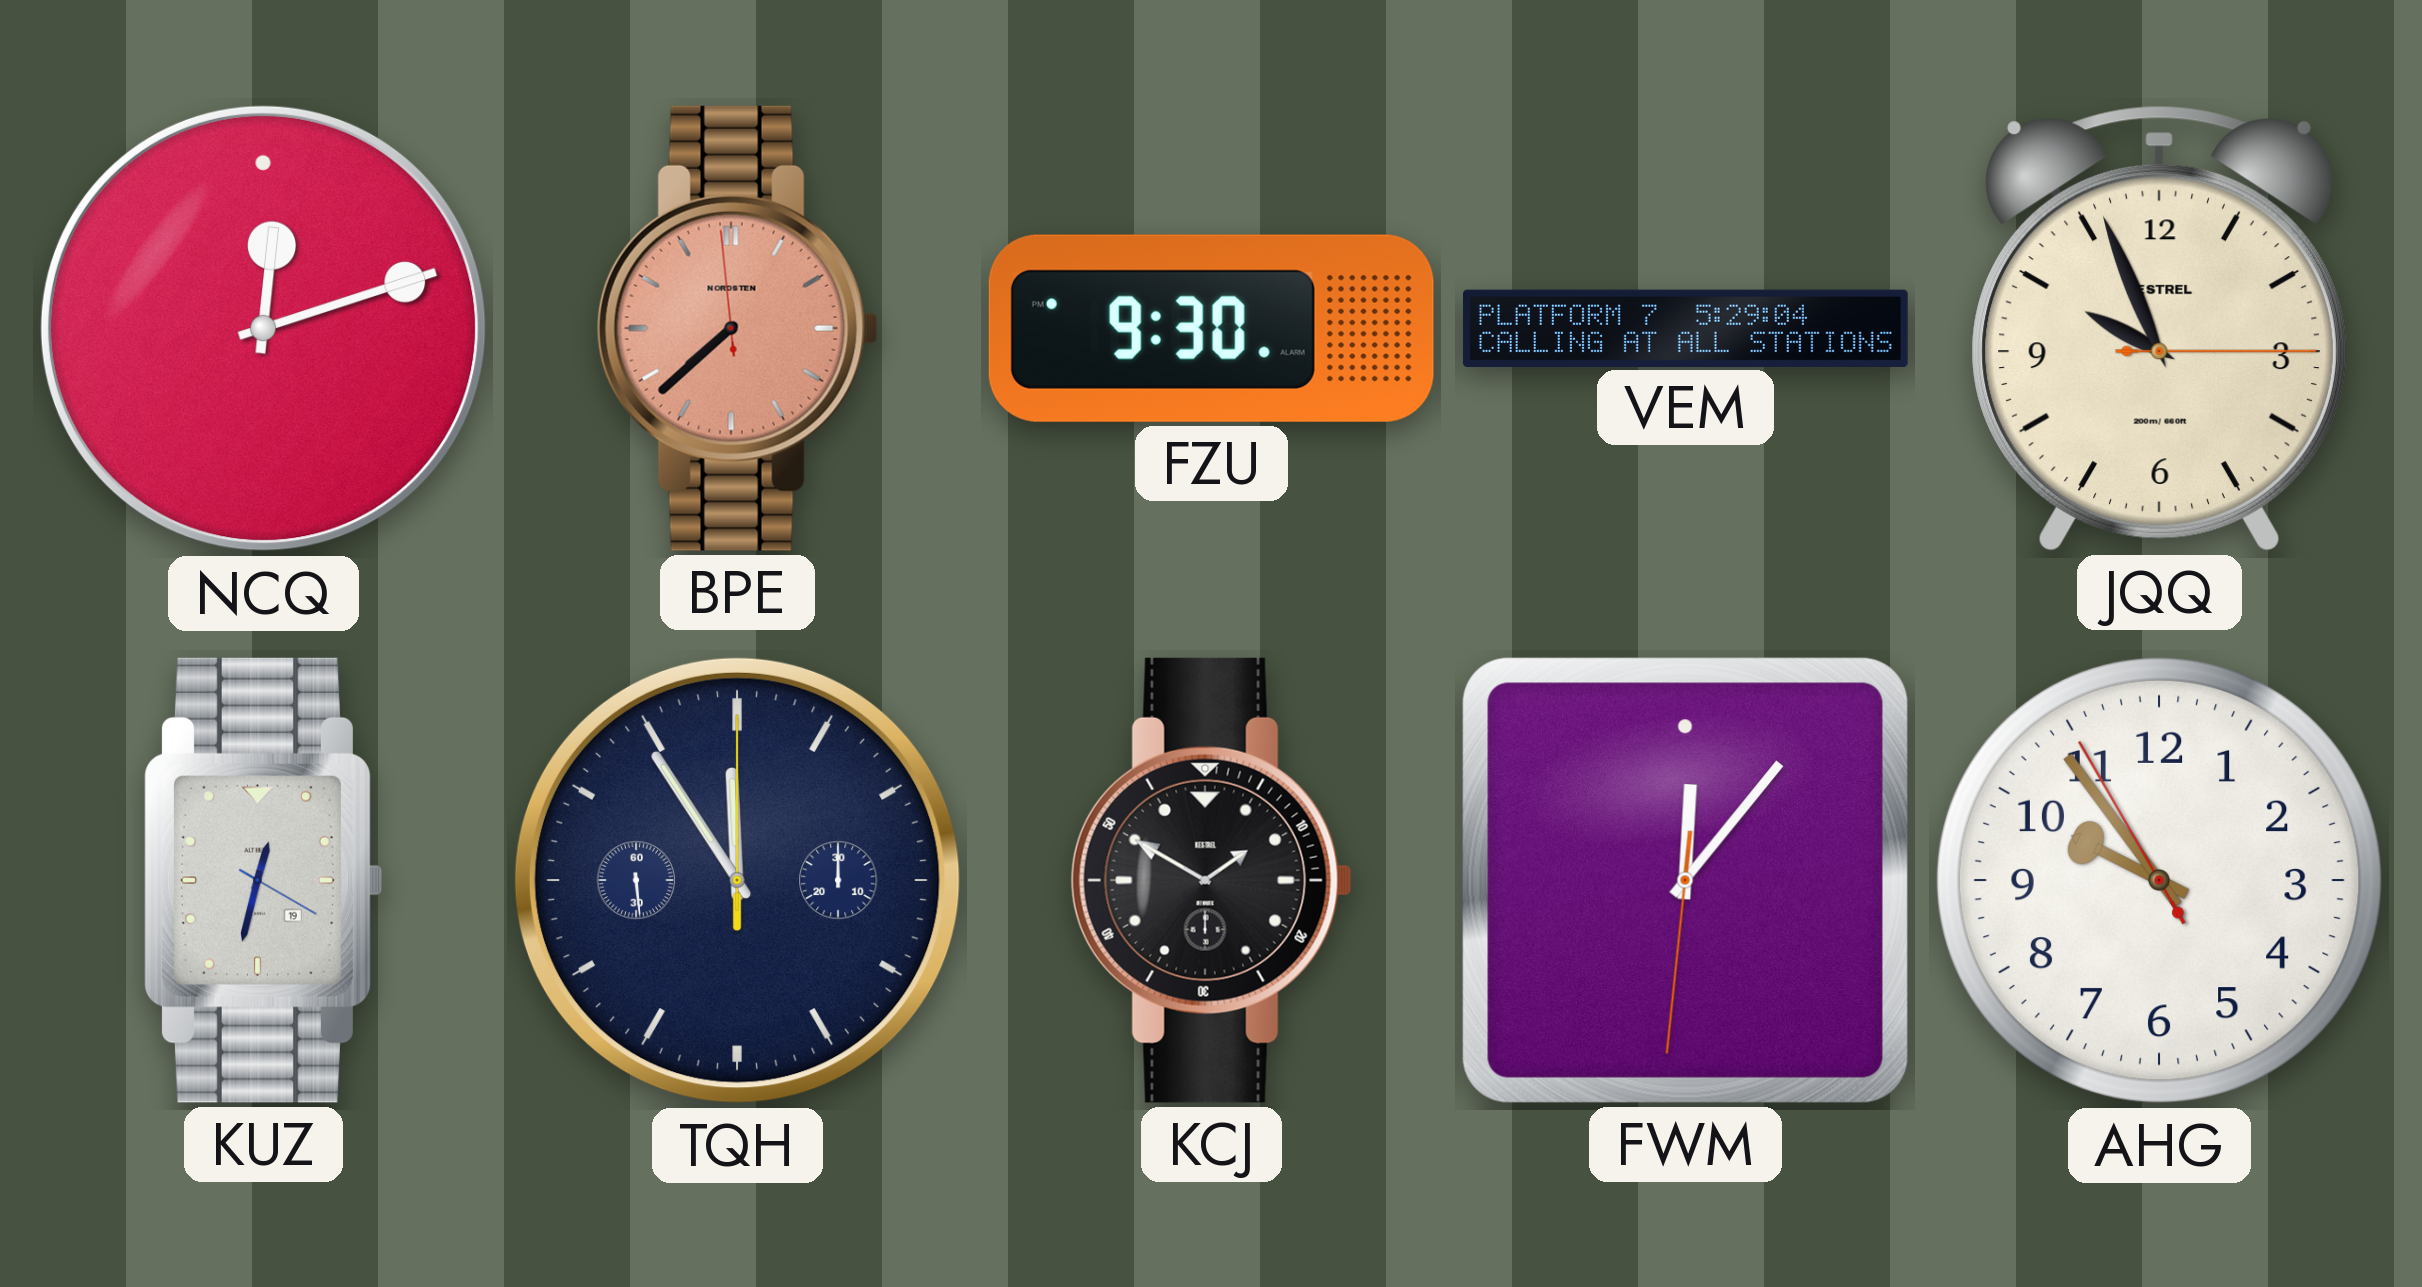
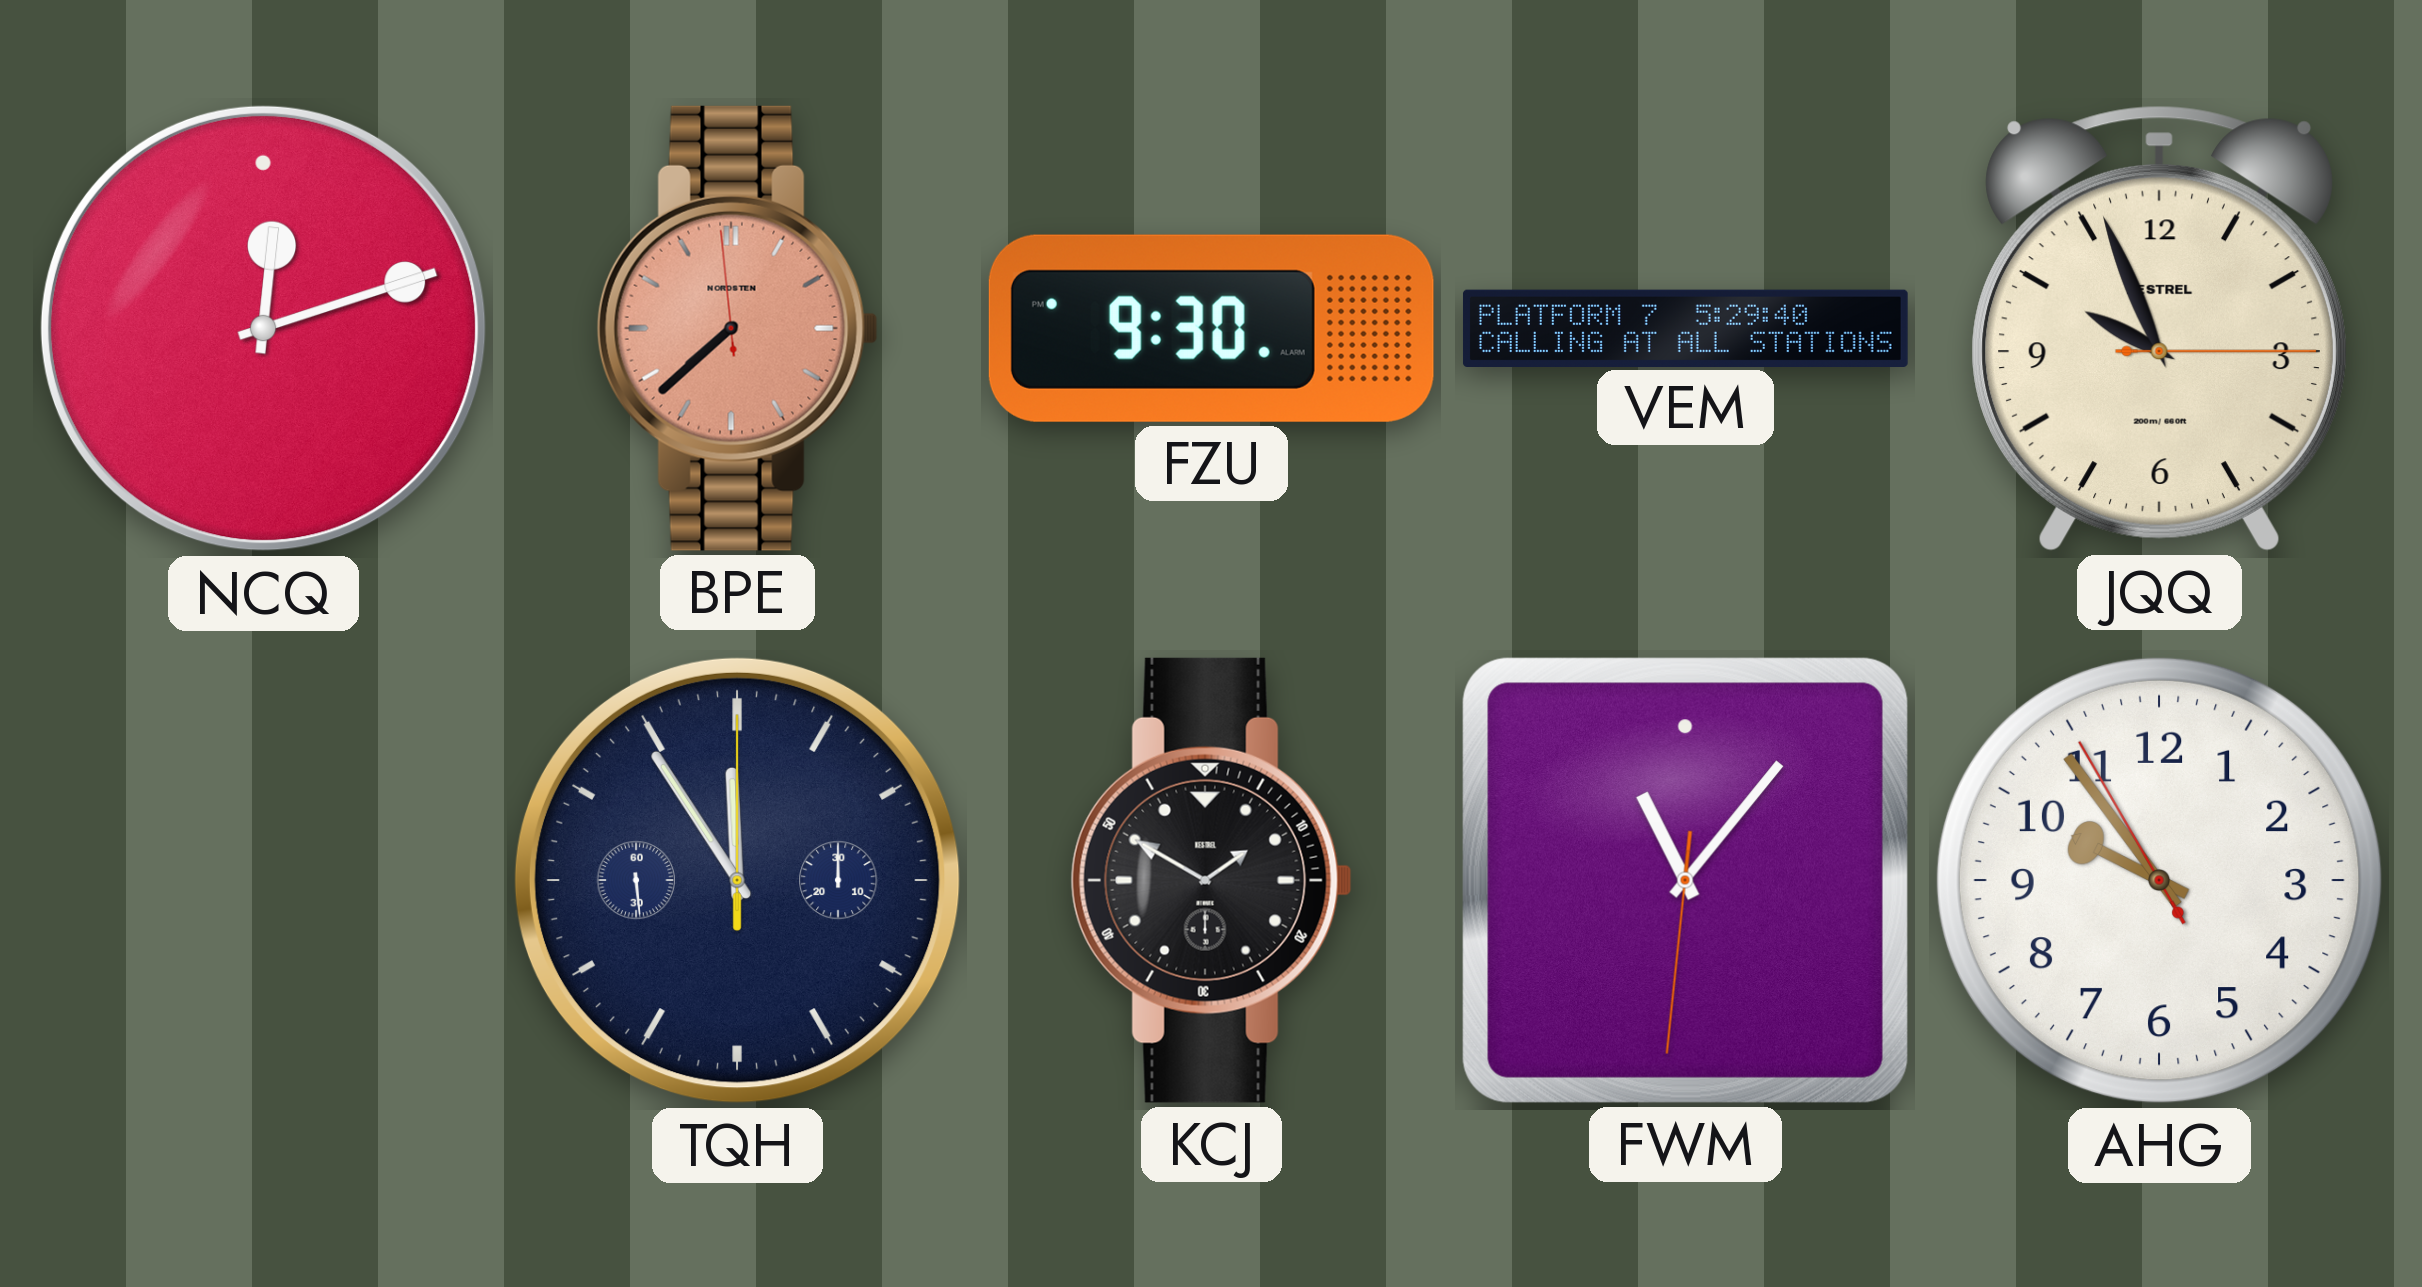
VEM: 5:29:04 -> 5:29:40 (1685, 328)
KUZ: 12:32 -> none (264, 880)
FWM: 12:06 -> 11:06 (1685, 880)
